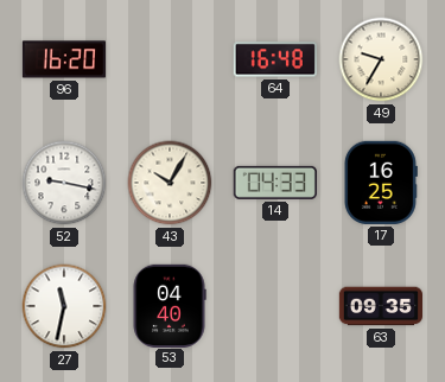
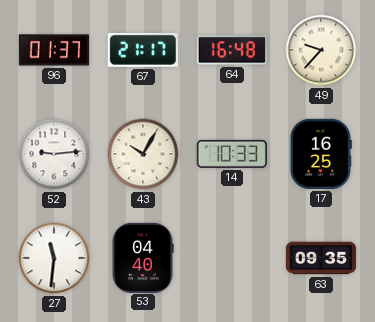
96: 16:20 -> 01:37 (53, 50)
67: none -> 21:17 (143, 50)
49: 9:35 -> 9:37 (321, 50)
52: 9:17 -> 9:14 (54, 154)
14: 04:33 -> 10:33 (232, 154)
27: 11:32 -> 11:31 (54, 258)
